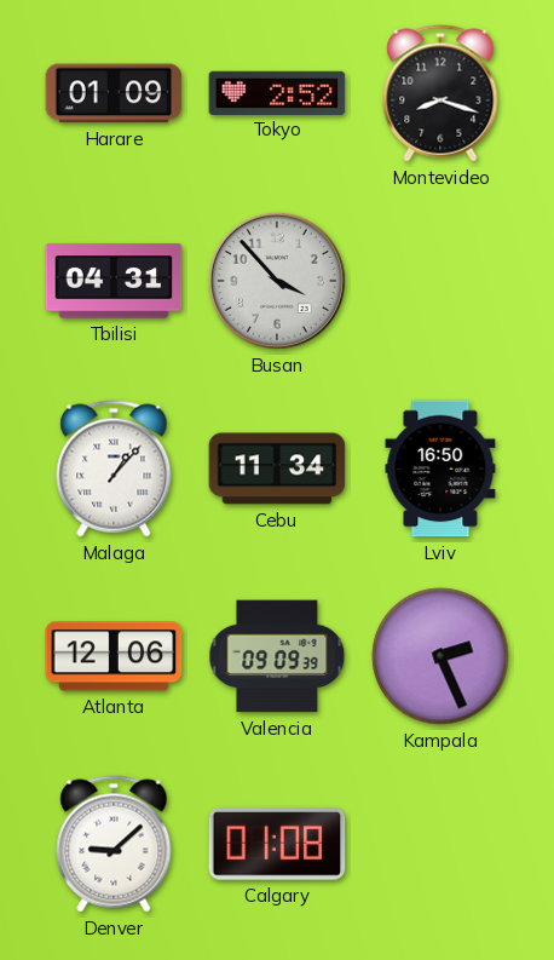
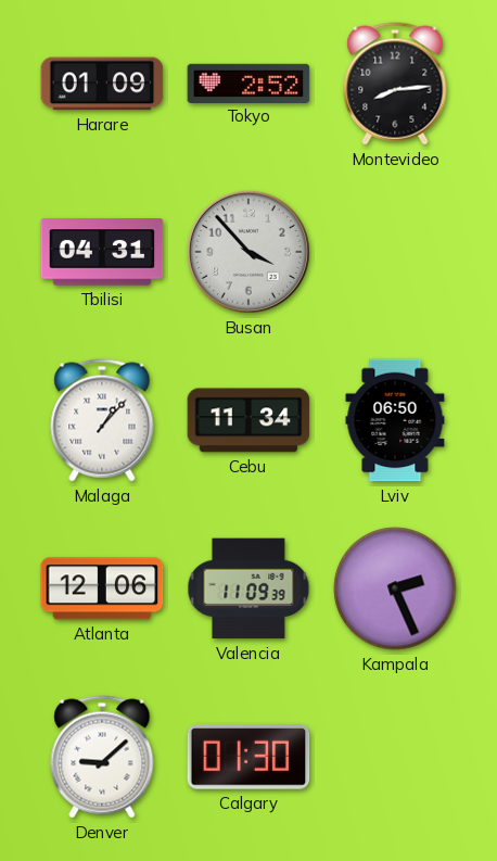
Montevideo: 8:18 -> 8:14 (395, 84)
Lviv: 16:50 -> 06:50 (395, 420)
Valencia: 09:09 -> 11:09 (248, 588)
Calgary: 01:08 -> 01:30 (248, 758)
